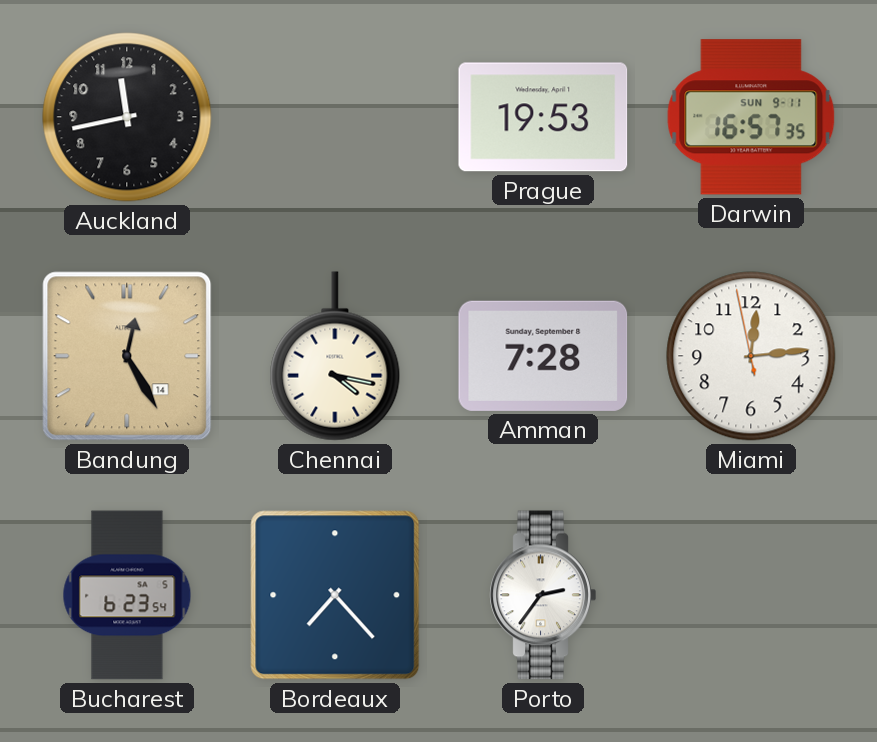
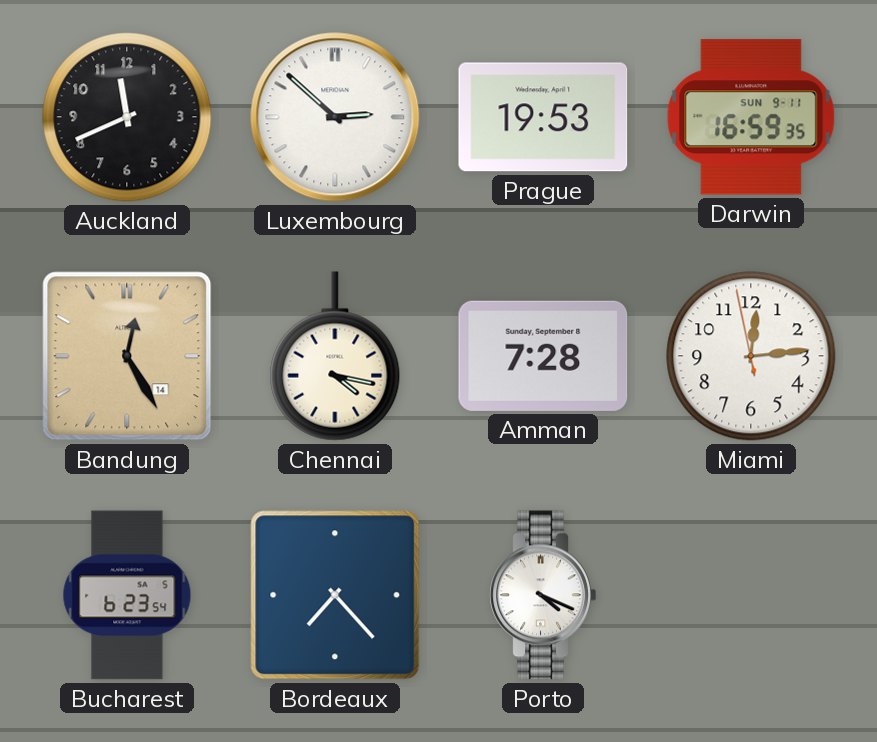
Auckland: 11:43 -> 11:41 (127, 117)
Luxembourg: none -> 2:52 (335, 117)
Darwin: 16:57 -> 16:59 (751, 117)
Porto: 2:36 -> 4:19 (543, 595)
